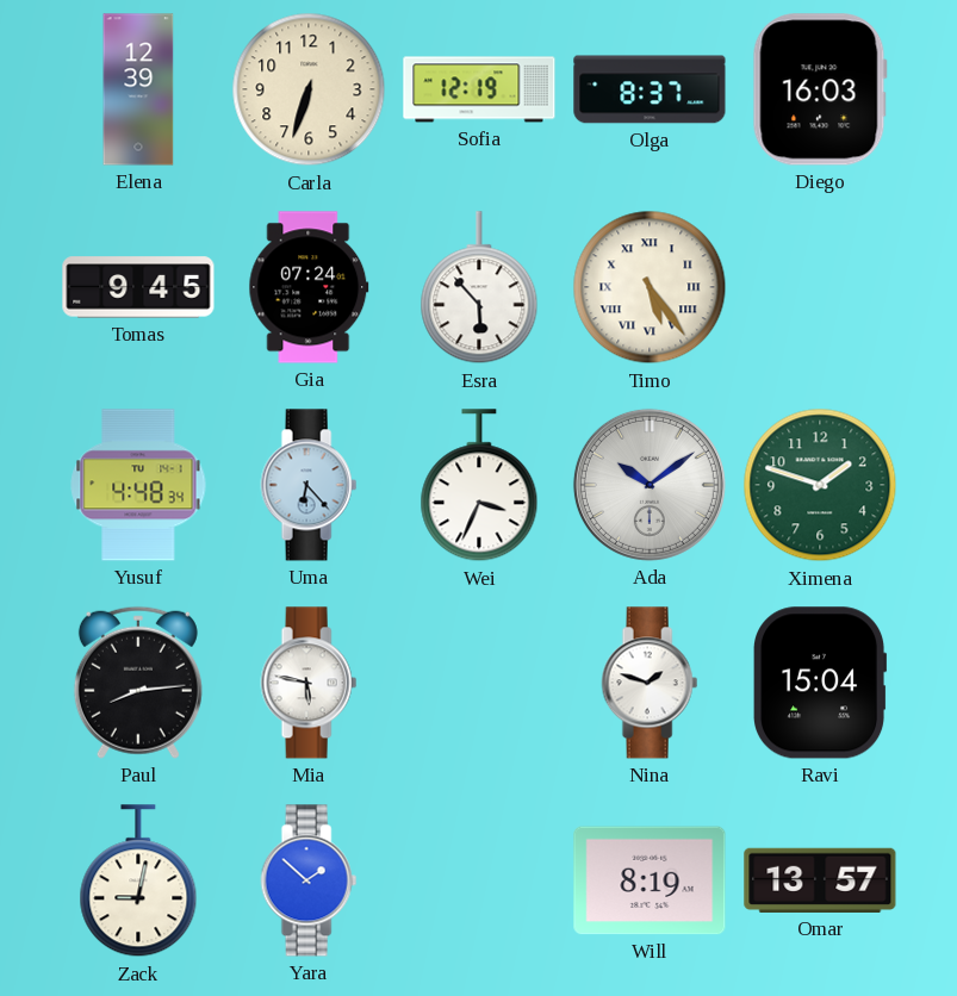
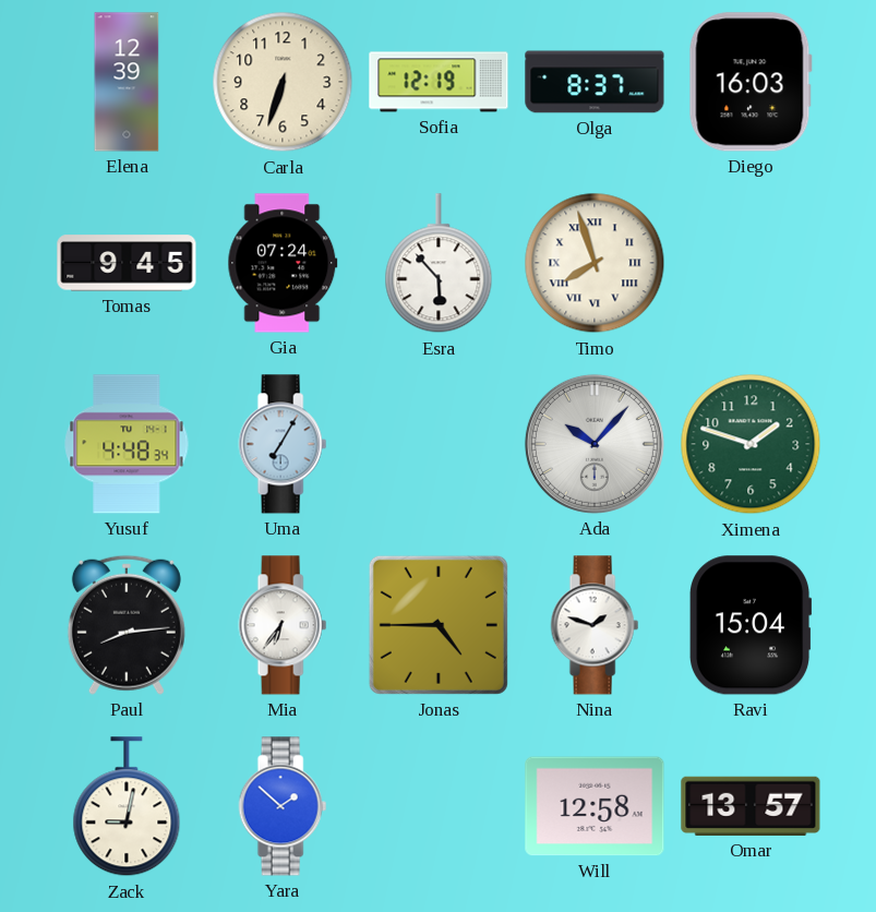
Timo: 5:24 -> 7:57 (595, 263)
Uma: 6:23 -> 7:05 (283, 444)
Wei: 3:34 -> none (479, 486)
Ada: 10:09 -> 10:07 (595, 444)
Mia: 5:47 -> 6:36 (283, 625)
Jonas: none -> 4:45 (439, 625)
Will: 8:19 -> 12:58 (595, 806)
